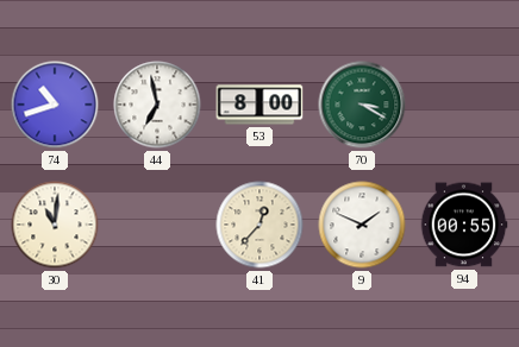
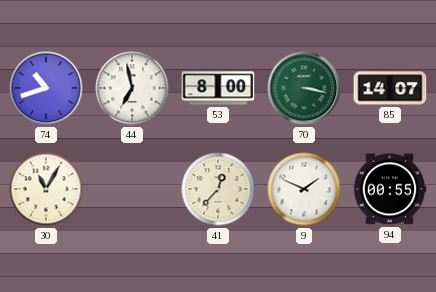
70: 3:20 -> 3:17 (304, 88)
85: none -> 14:07 (390, 88)
30: 11:01 -> 11:05 (46, 189)
